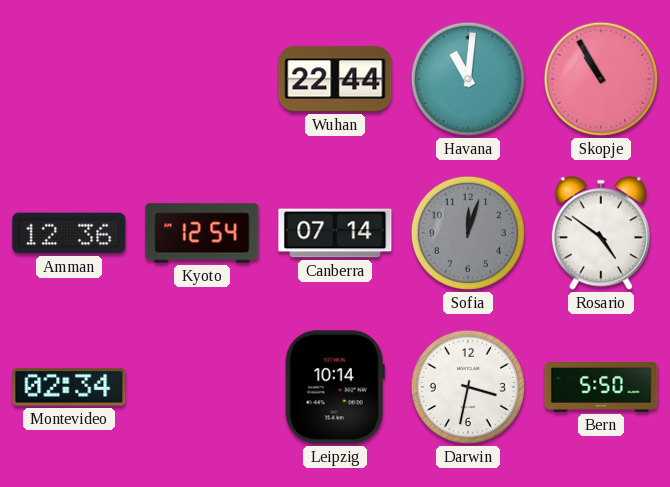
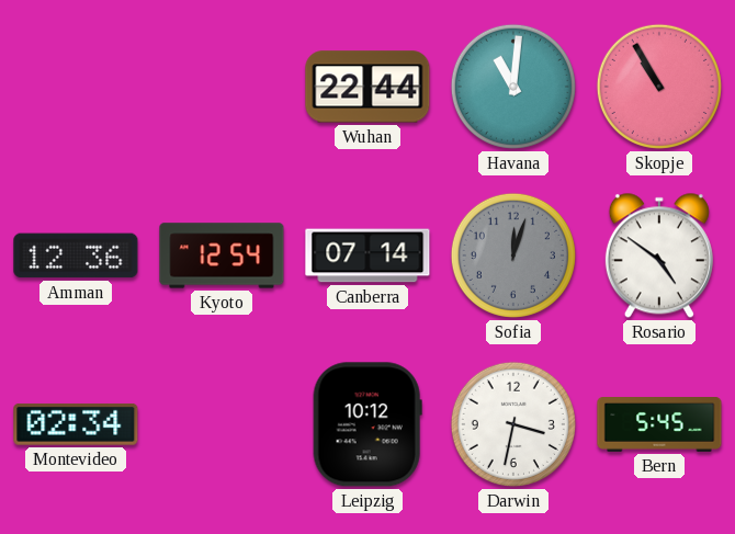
Leipzig: 10:14 -> 10:12 (367, 424)
Bern: 5:50 -> 5:45 (659, 425)
